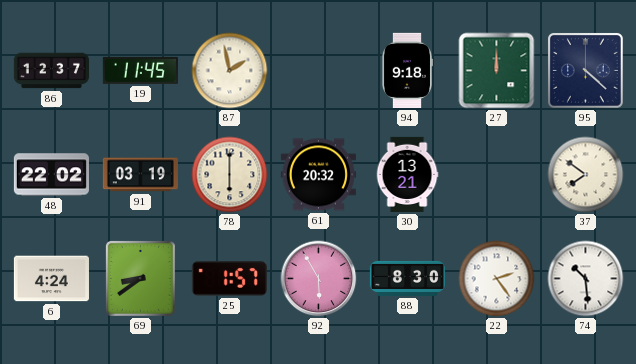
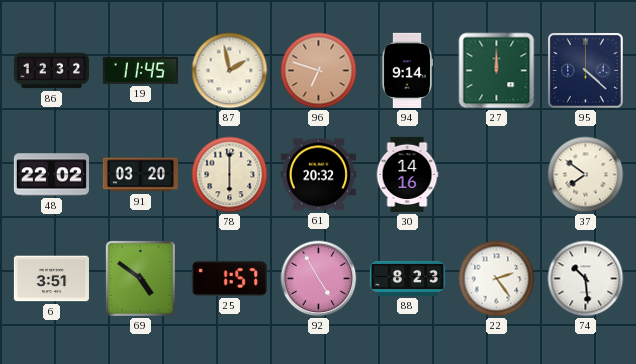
86: 12:37 -> 12:32 (51, 71)
96: none -> 6:48 (319, 71)
94: 9:18 -> 9:14 (406, 70)
91: 03:19 -> 03:20 (140, 175)
30: 13:21 -> 14:16 (407, 174)
6: 4:24 -> 3:51 (51, 279)
69: 8:39 -> 4:51 (140, 278)
92: 5:55 -> 4:55 (319, 279)
88: 8:30 -> 8:23 (407, 278)
